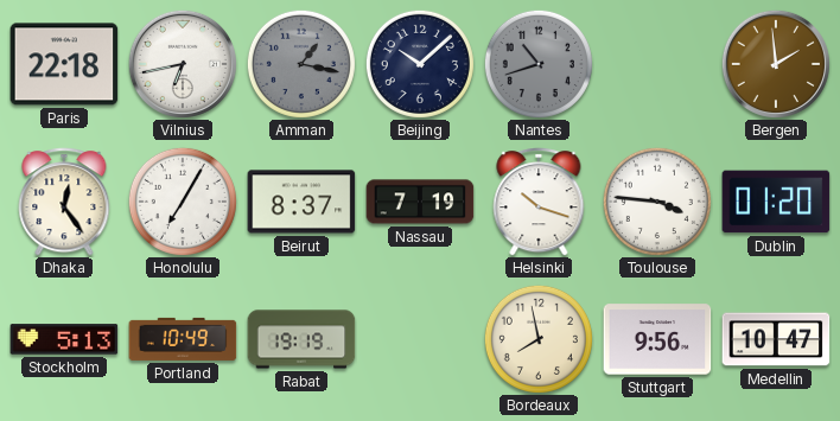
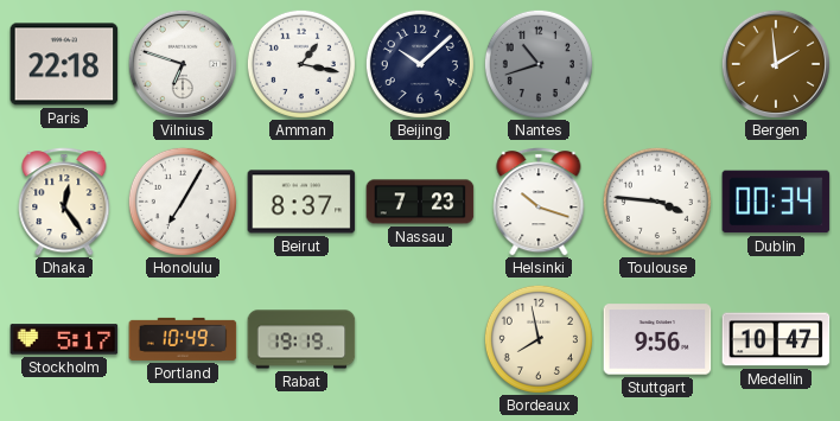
Vilnius: 6:43 -> 6:48 (183, 64)
Amman dial: grey -> white (301, 64)
Nassau: 7:19 -> 7:23 (420, 202)
Dublin: 01:20 -> 00:34 (776, 202)
Stockholm: 5:13 -> 5:17 (64, 339)
